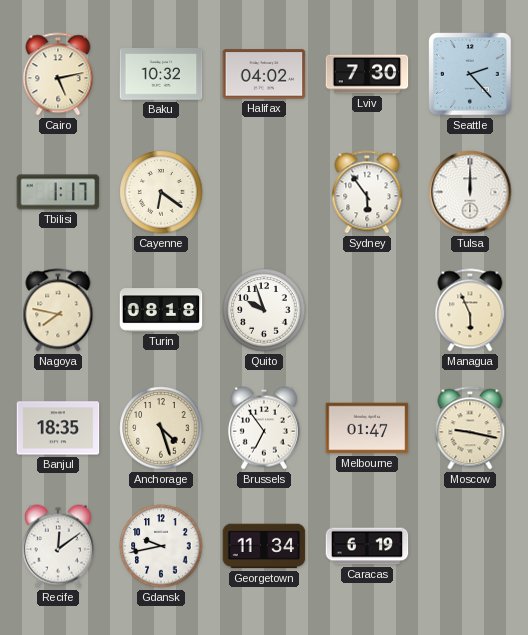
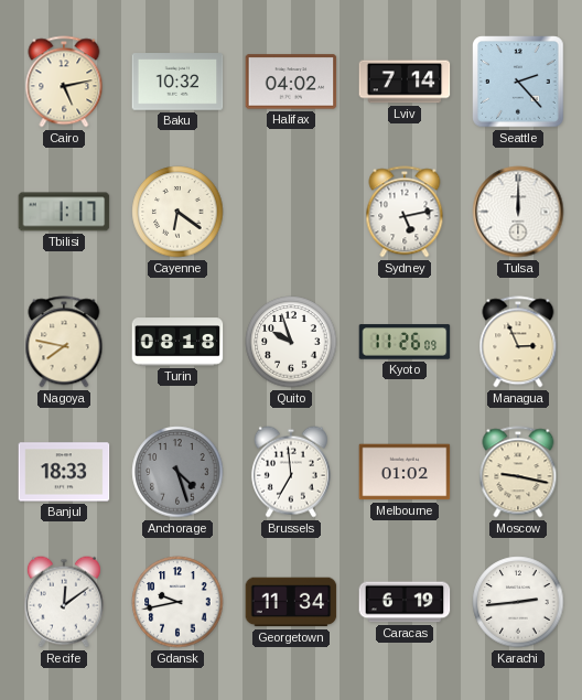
Lviv: 7:30 -> 7:14 (405, 82)
Sydney: 5:54 -> 5:13 (405, 212)
Kyoto: none -> 11:26 (405, 342)
Managua: 5:56 -> 2:56 (518, 342)
Banjul: 18:35 -> 18:33 (64, 472)
Anchorage dial: cream -> grey (177, 472)
Brussels: 6:54 -> 6:59 (291, 472)
Melbourne: 01:47 -> 01:02 (405, 472)
Karachi: none -> 2:44 (518, 602)
